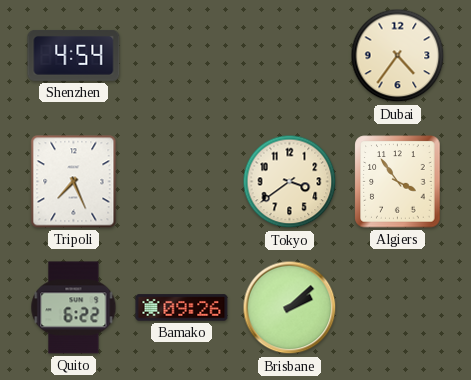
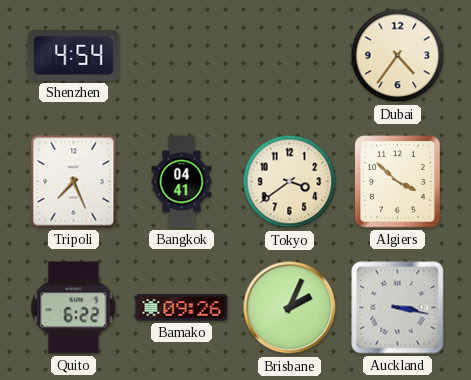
Bangkok: none -> 04:41 (182, 182)
Algiers: 3:54 -> 3:52 (398, 182)
Brisbane: 2:08 -> 2:04 (290, 308)
Auckland: none -> 3:17 (398, 308)
